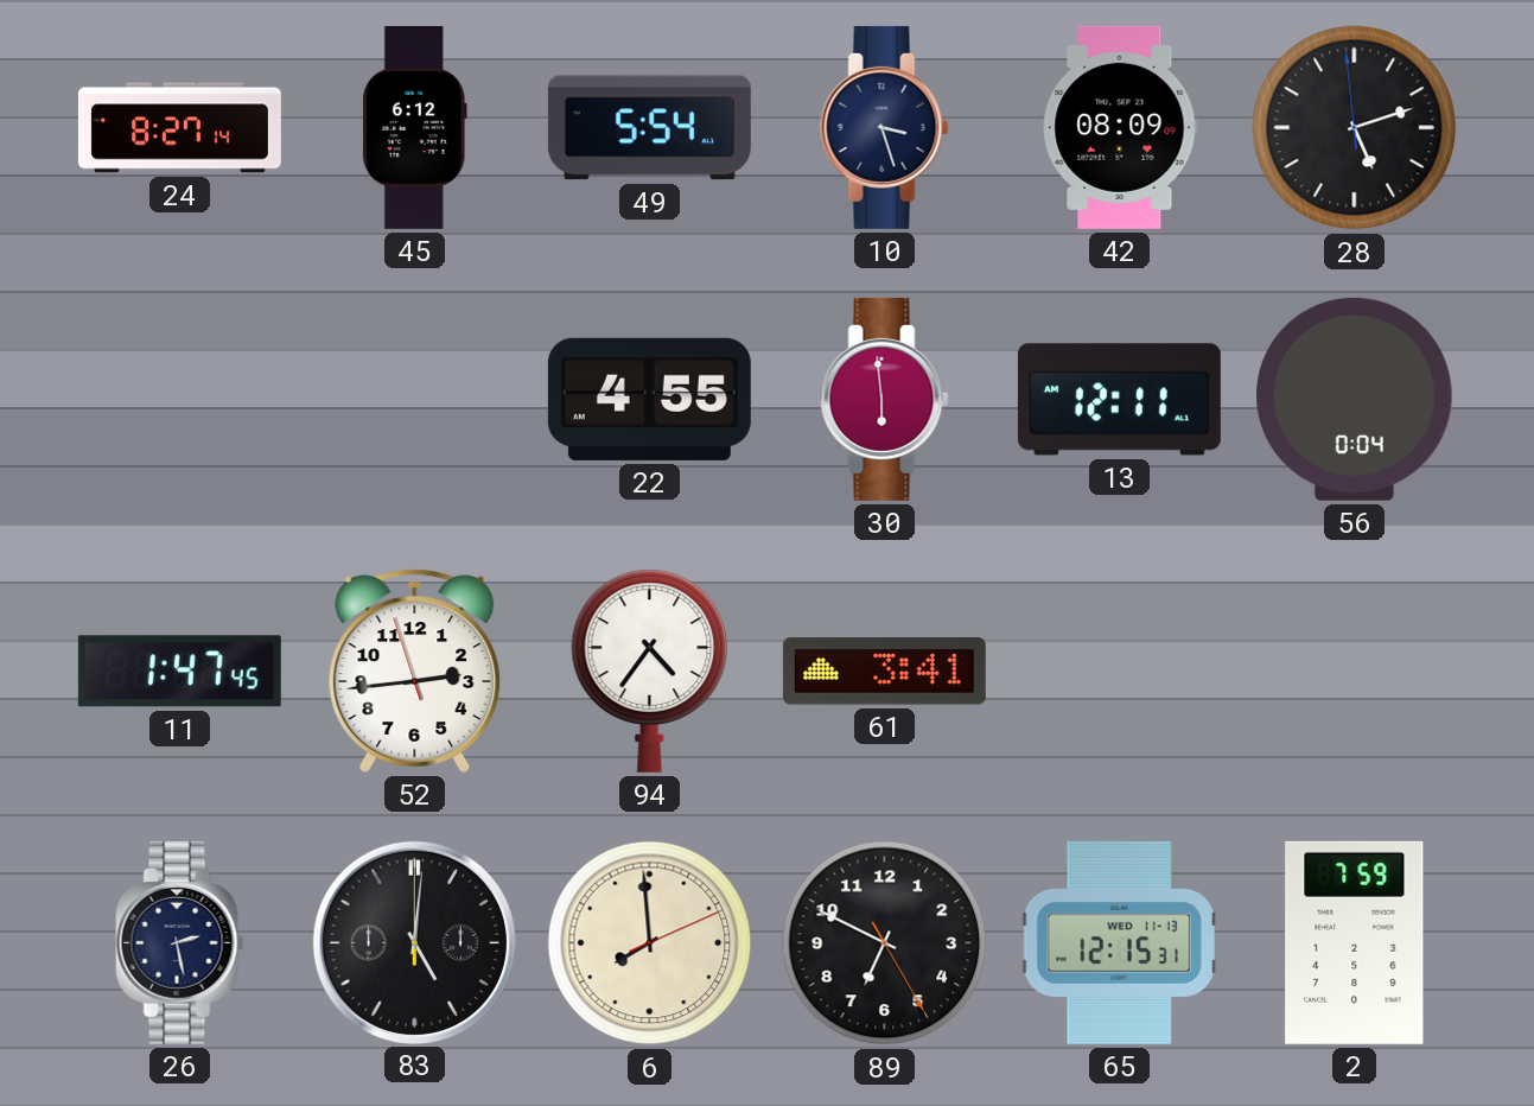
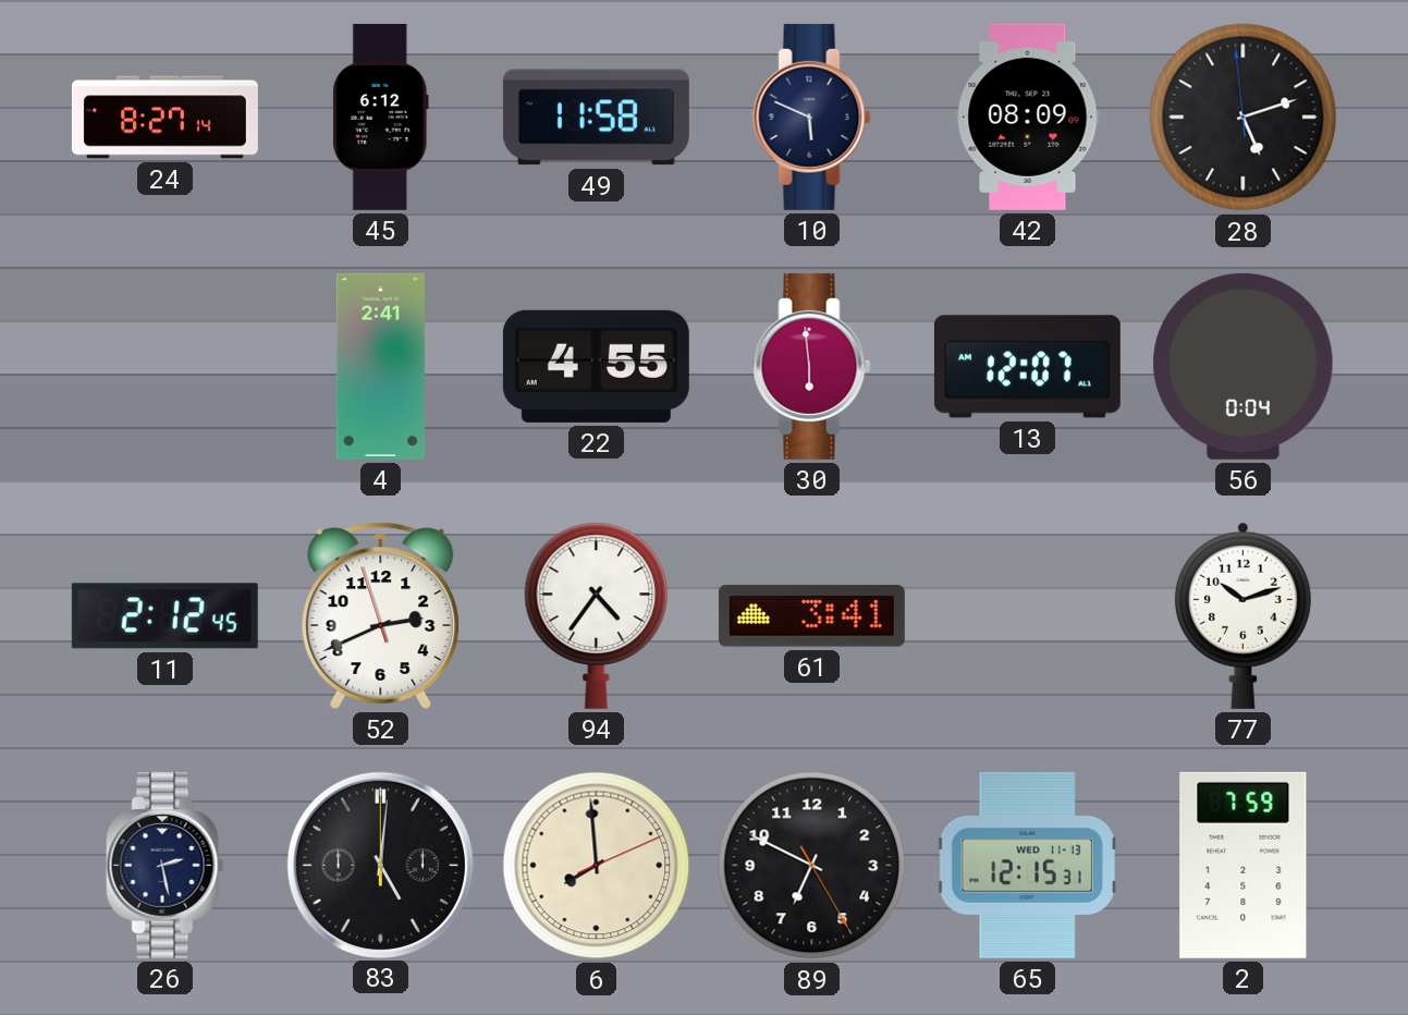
49: 5:54 -> 11:58 (596, 118)
10: 3:27 -> 5:49 (812, 117)
4: none -> 2:41 (380, 366)
13: 12:11 -> 12:07 (1027, 367)
11: 1:47 -> 2:12 (164, 616)
52: 2:43 -> 2:40 (381, 615)
77: none -> 10:12 (1242, 615)
